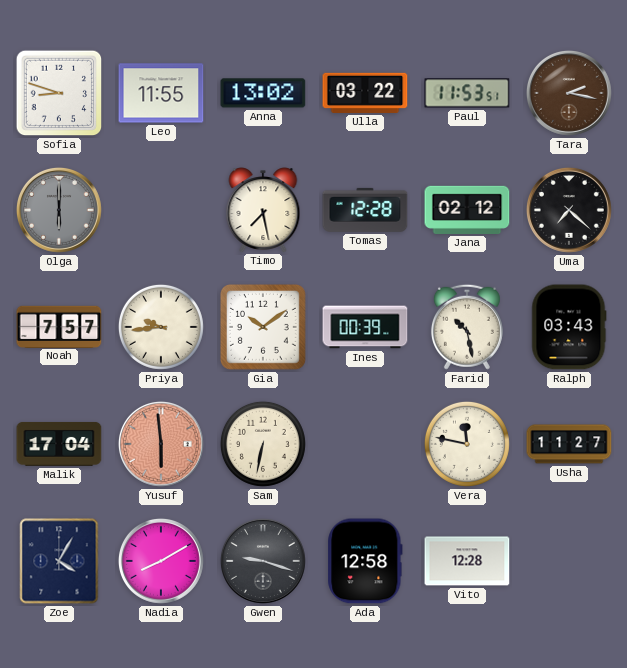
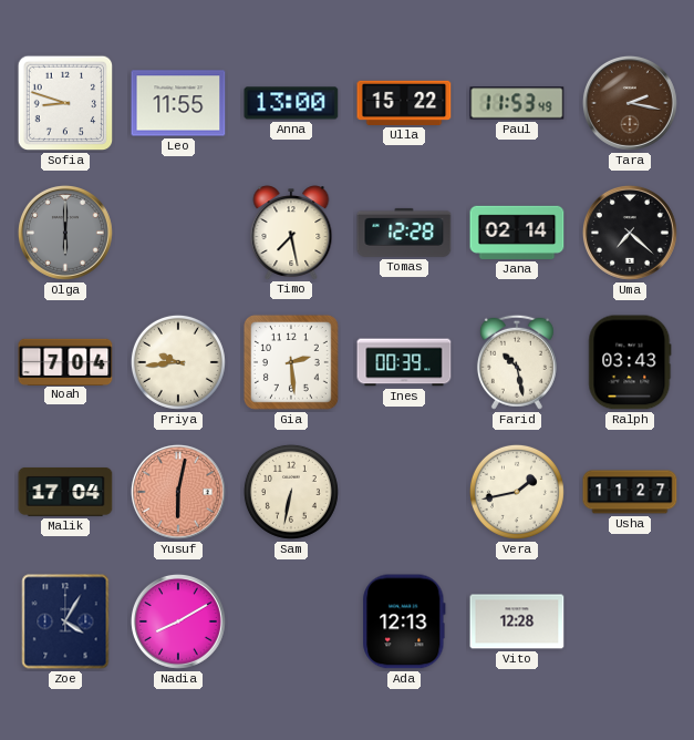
Anna: 13:02 -> 13:00 (291, 103)
Ulla: 03:22 -> 15:22 (404, 103)
Paul: 11:53:51 -> 11:53:49 (517, 103)
Jana: 02:12 -> 02:14 (517, 233)
Noah: 7:57 -> 7:04 (65, 361)
Gia: 10:09 -> 2:29 (291, 362)
Yusuf: 5:59 -> 6:02 (178, 492)
Vera: 11:47 -> 1:43 (517, 492)
Gwen: 9:18 -> none (263, 561)
Ada: 12:58 -> 12:13 (404, 621)
